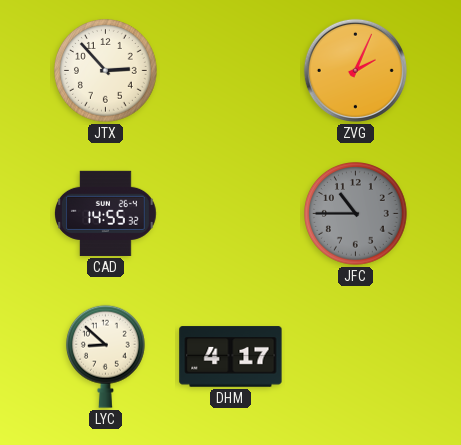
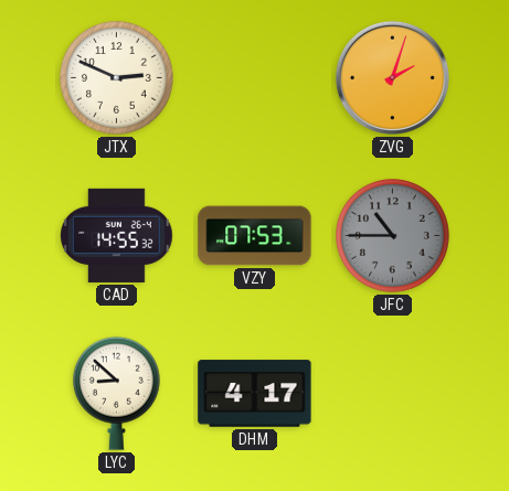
JTX: 2:53 -> 2:49 (117, 78)
ZVG: 2:04 -> 2:03 (392, 77)
VZY: none -> 07:53 (255, 236)
